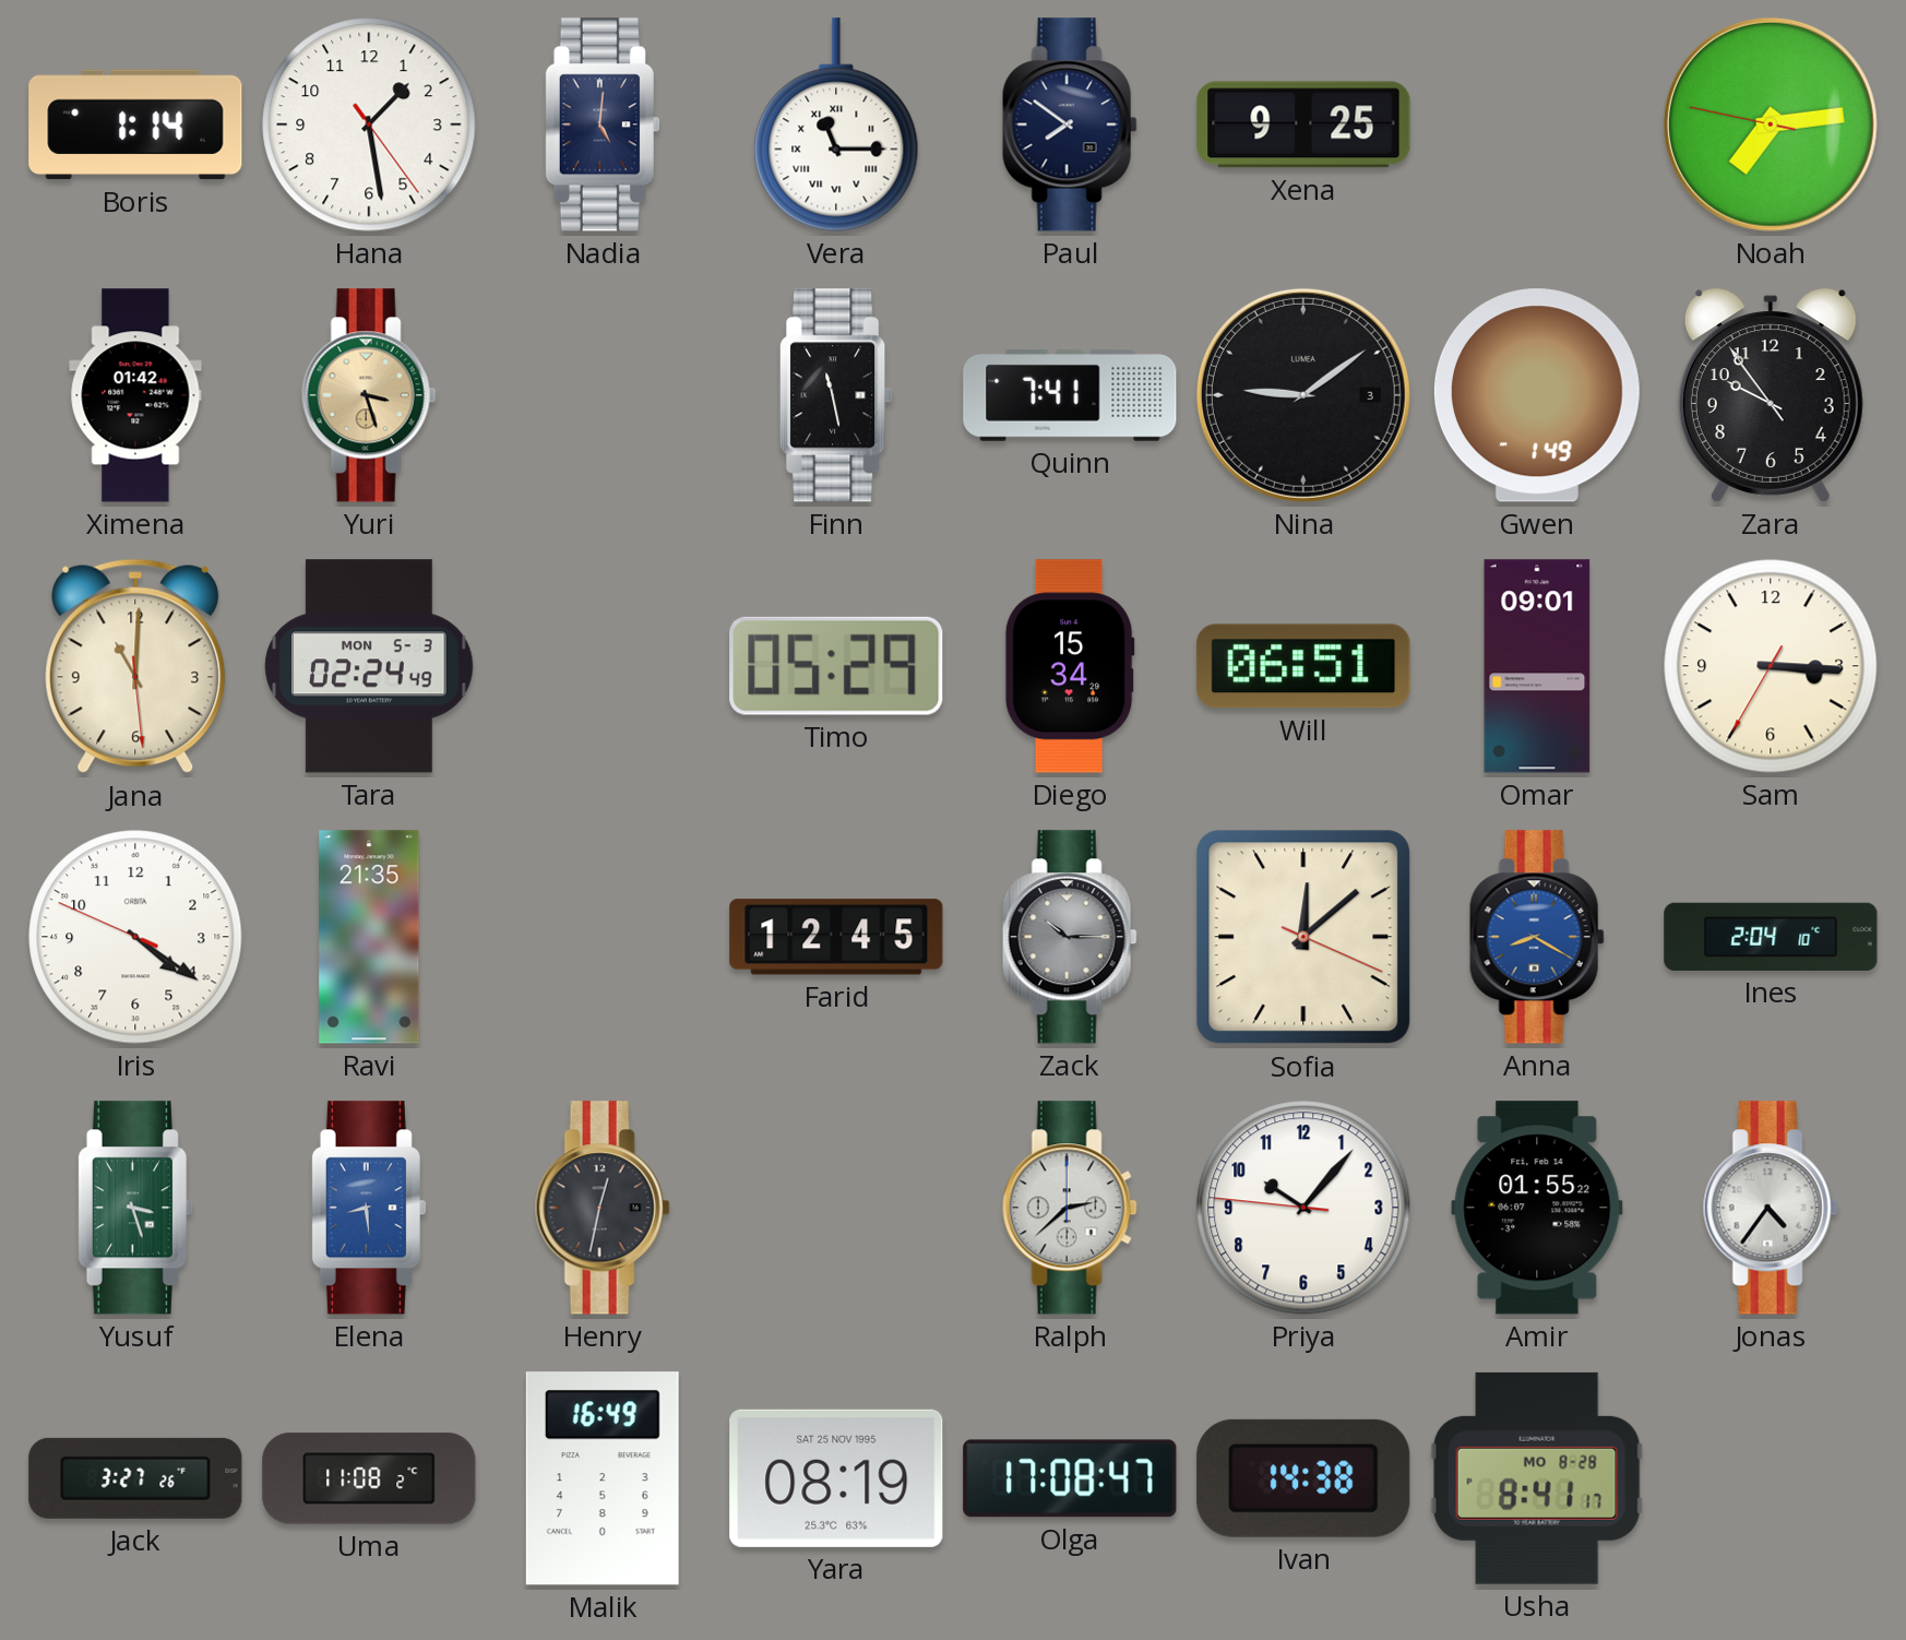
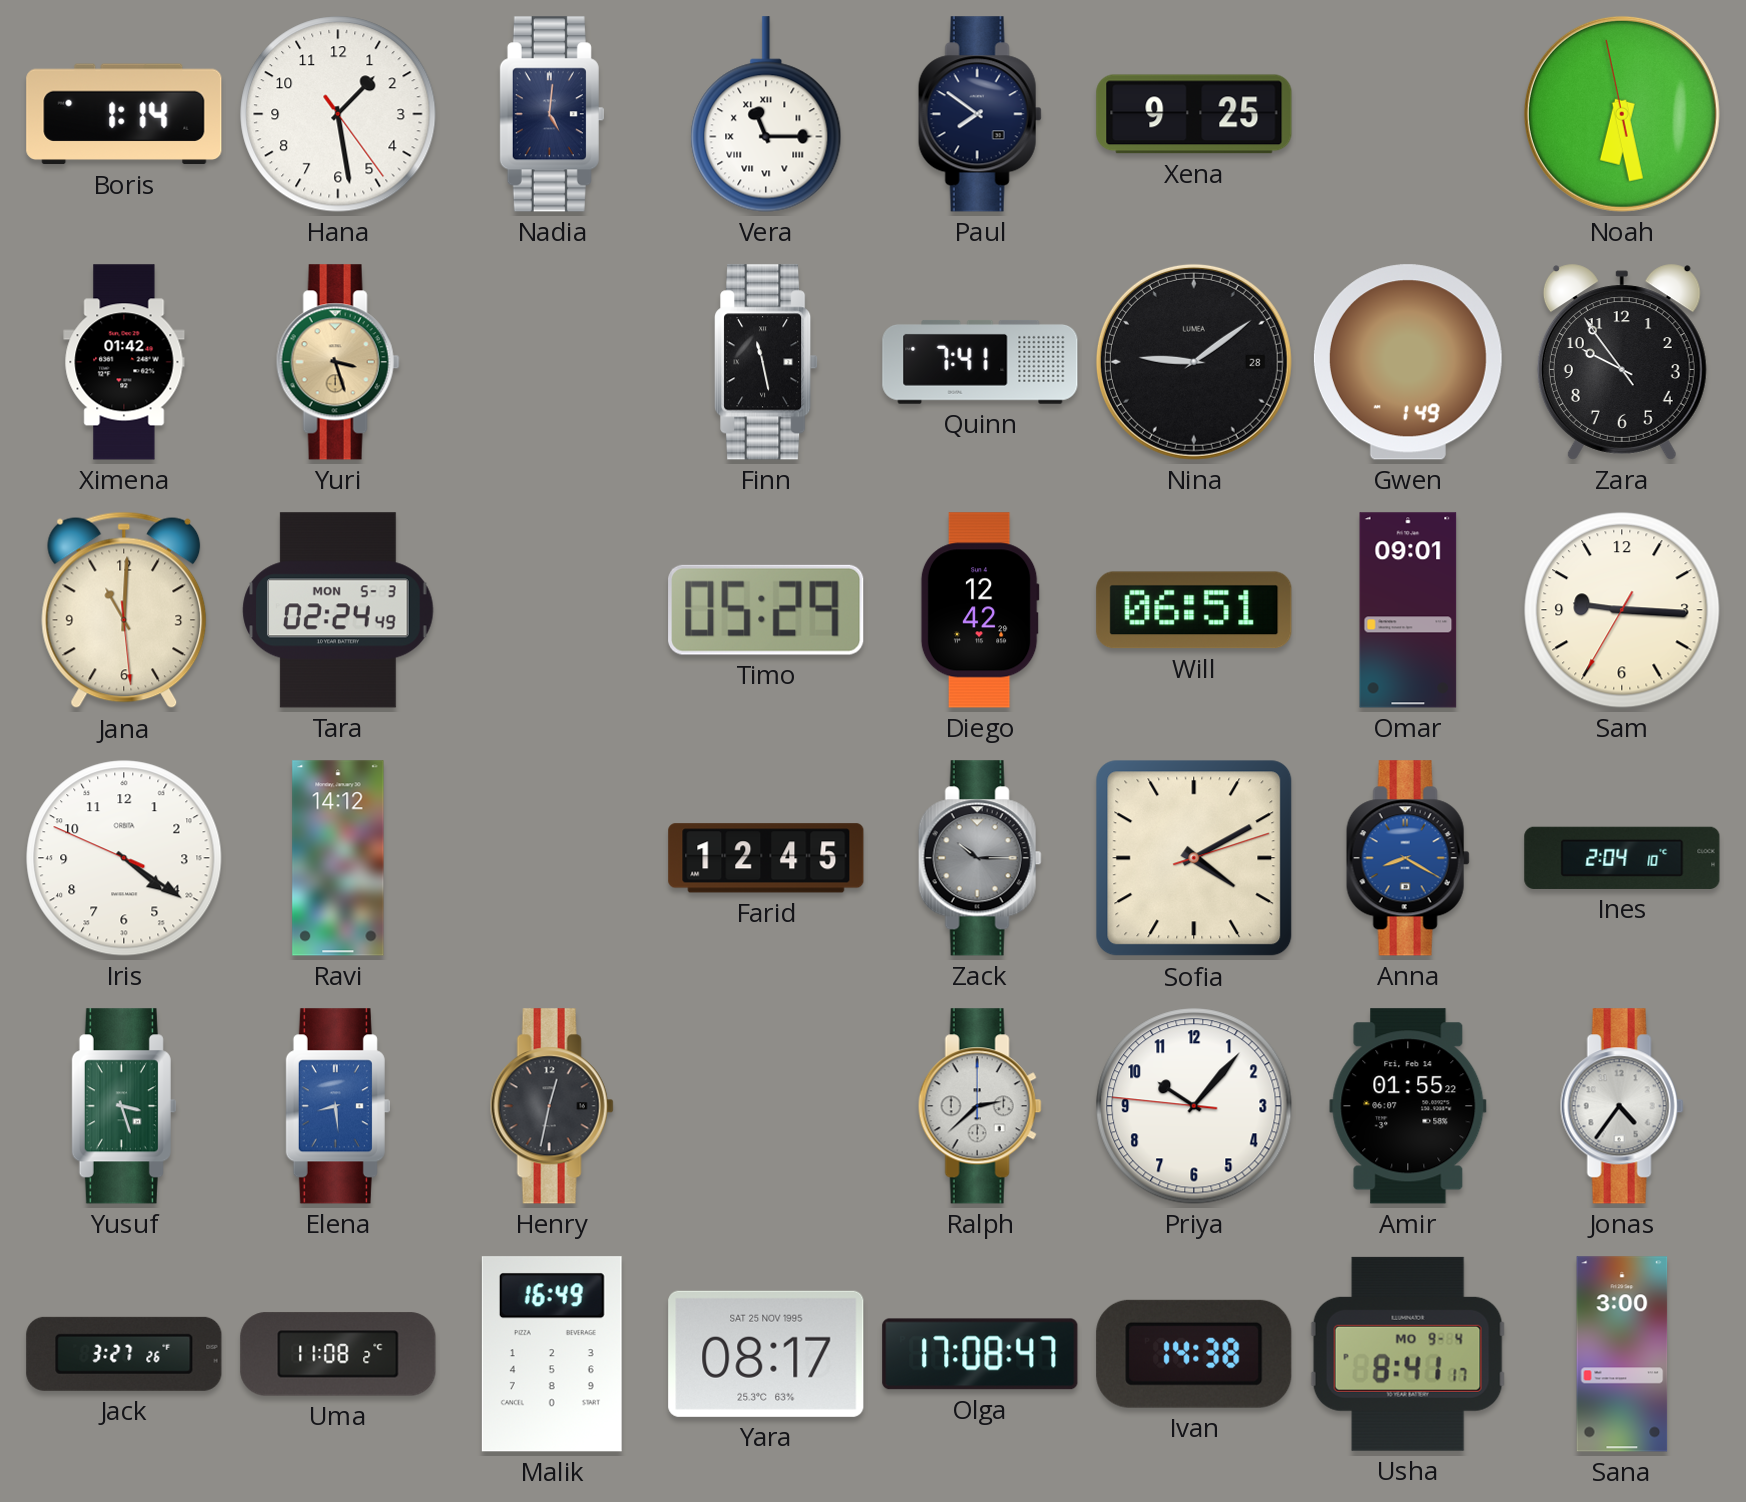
Noah: 7:13 -> 6:27 (1622, 114)
Nina date: 3 -> 28 (1194, 362)
Diego: 15:34 -> 12:42 (980, 610)
Sam: 3:15 -> 9:15 (1622, 610)
Ravi: 21:35 -> 14:12 (338, 858)
Sofia: 12:08 -> 4:10 (1194, 858)
Yara: 08:19 -> 08:17 (766, 1354)
Usha date: MO 8-28 -> MO 9-4 (1408, 1354)
Sana: none -> 3:00 (1622, 1354)
